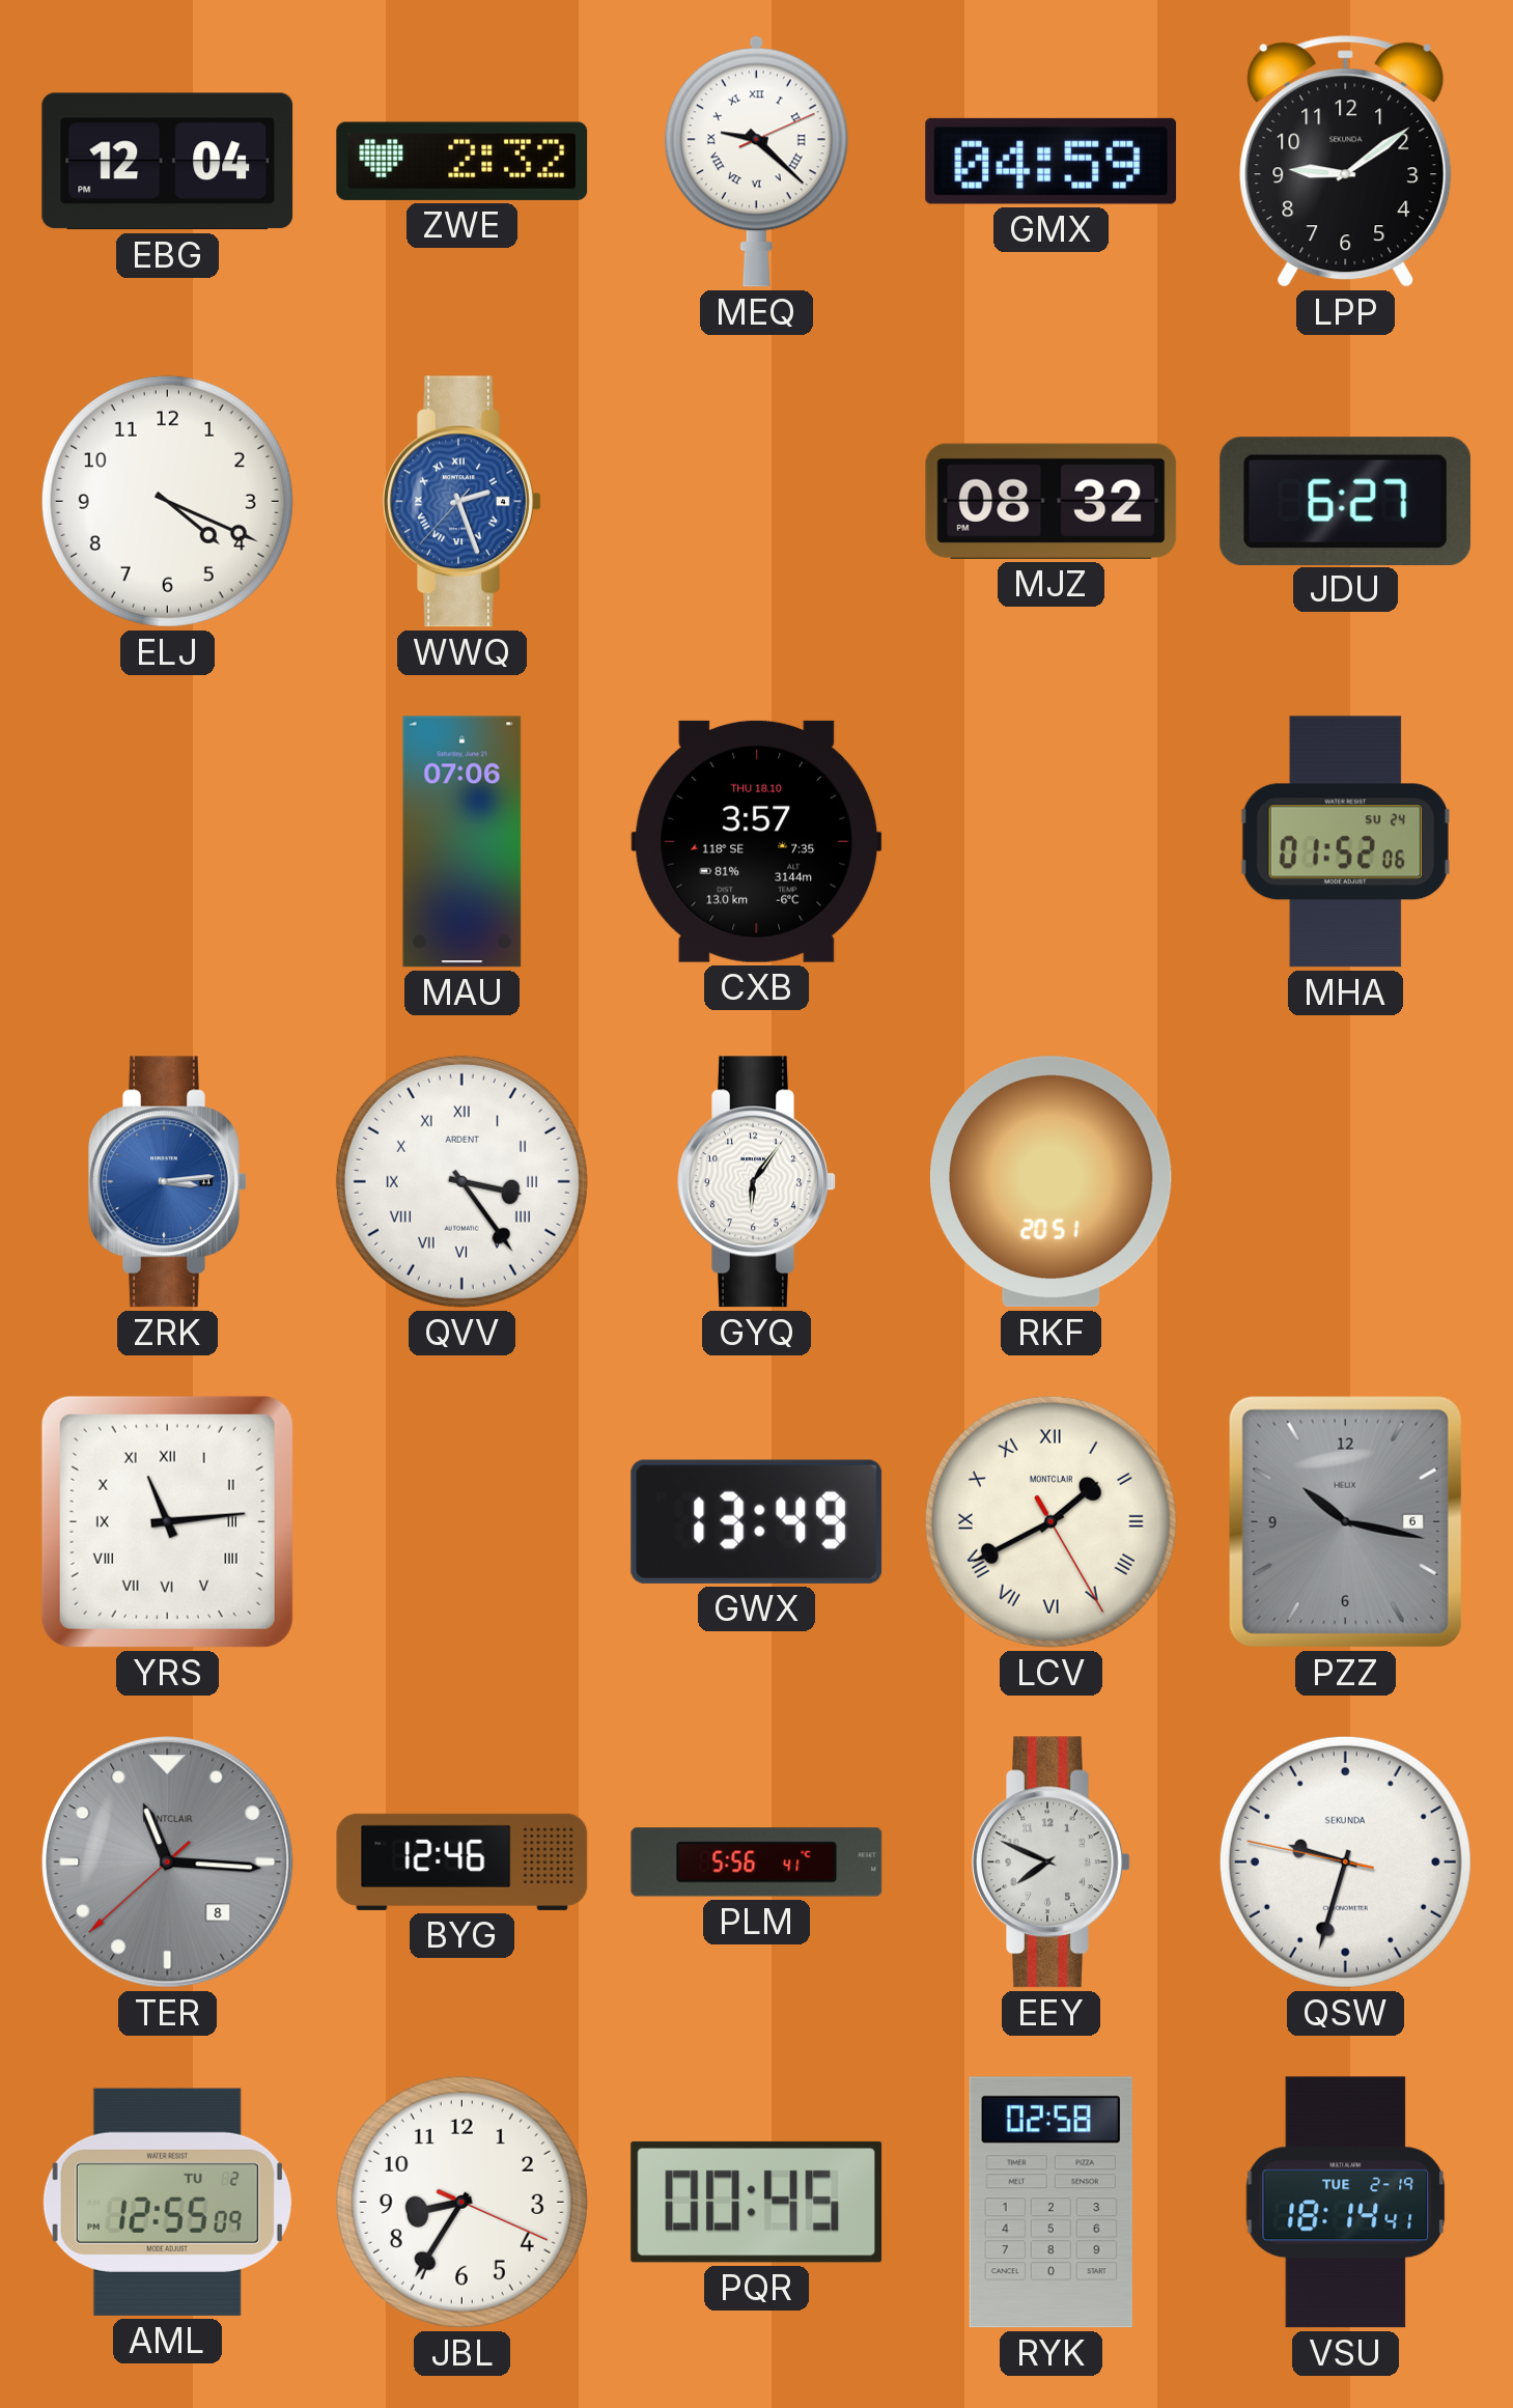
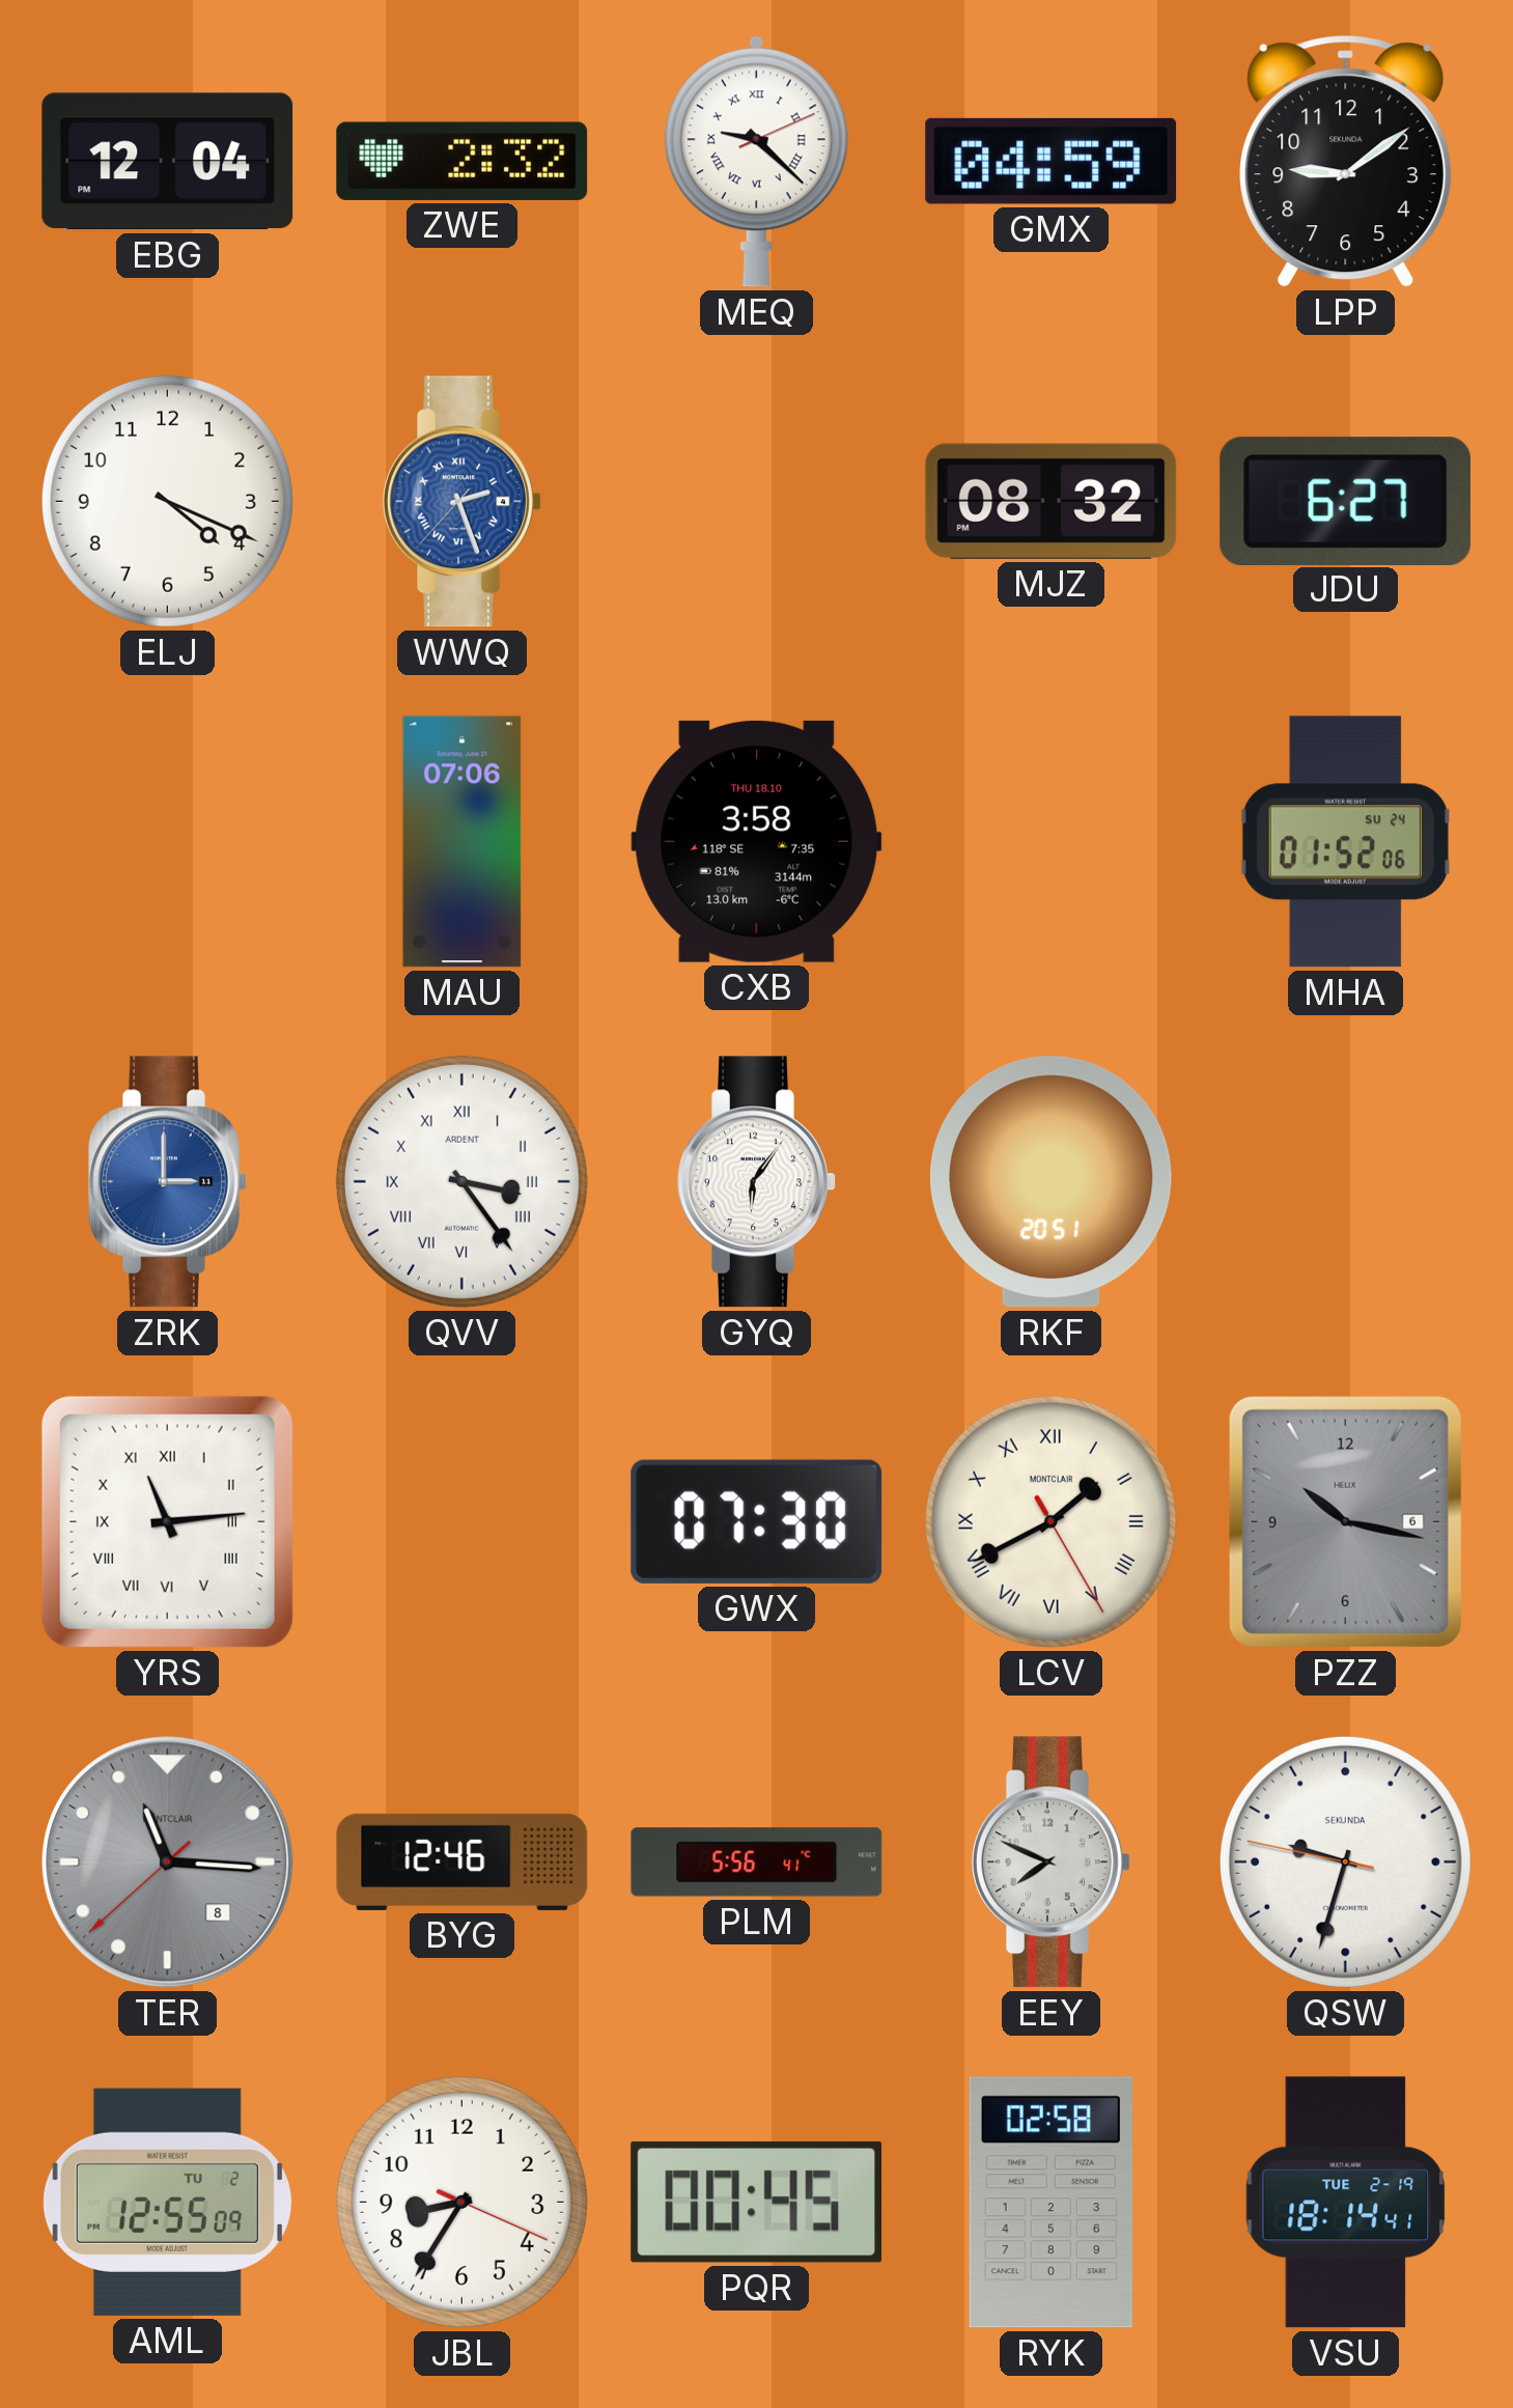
CXB: 3:57 -> 3:58 (757, 841)
ZRK: 3:14 -> 3:00 (168, 1182)
GWX: 13:49 -> 07:30 (757, 1521)
